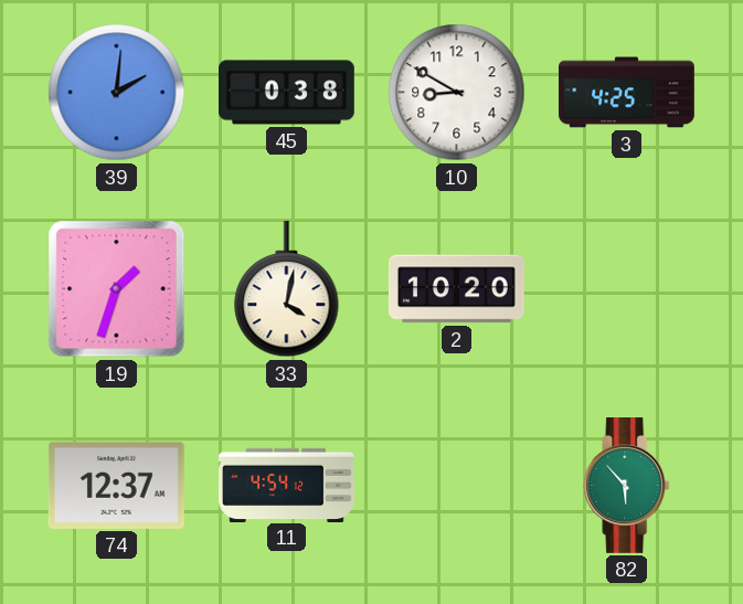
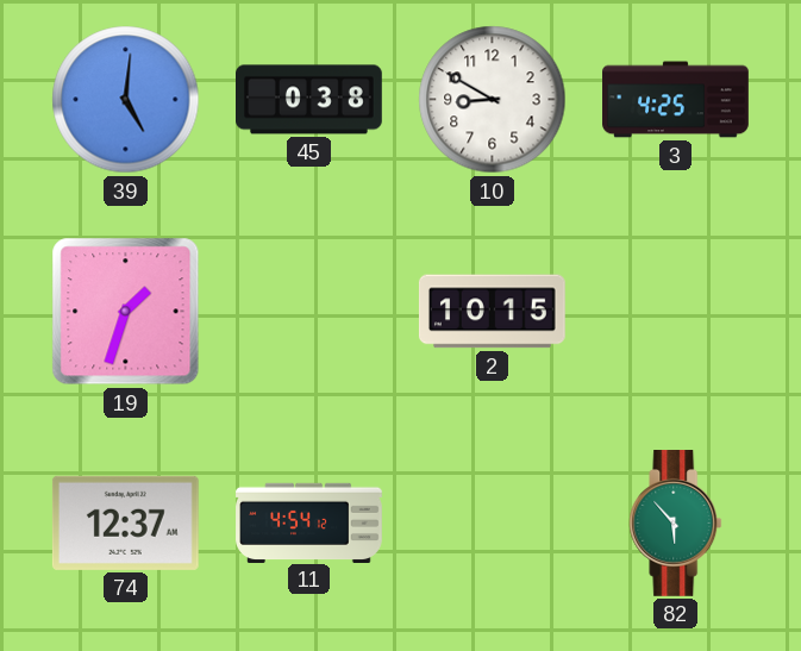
39: 2:01 -> 5:01 (126, 100)
33: 4:02 -> none (287, 289)
2: 10:20 -> 10:15 (492, 312)
